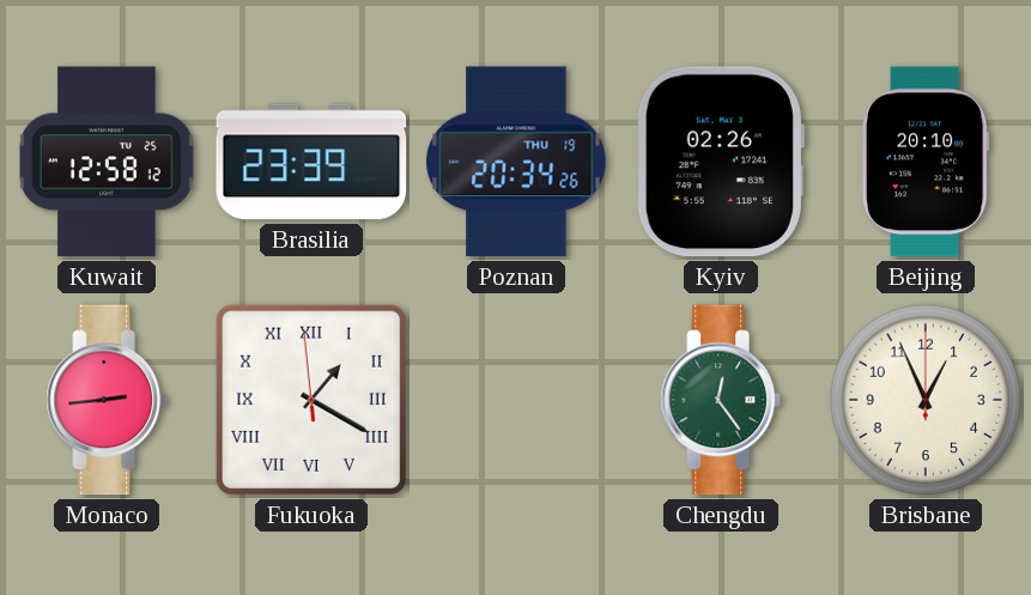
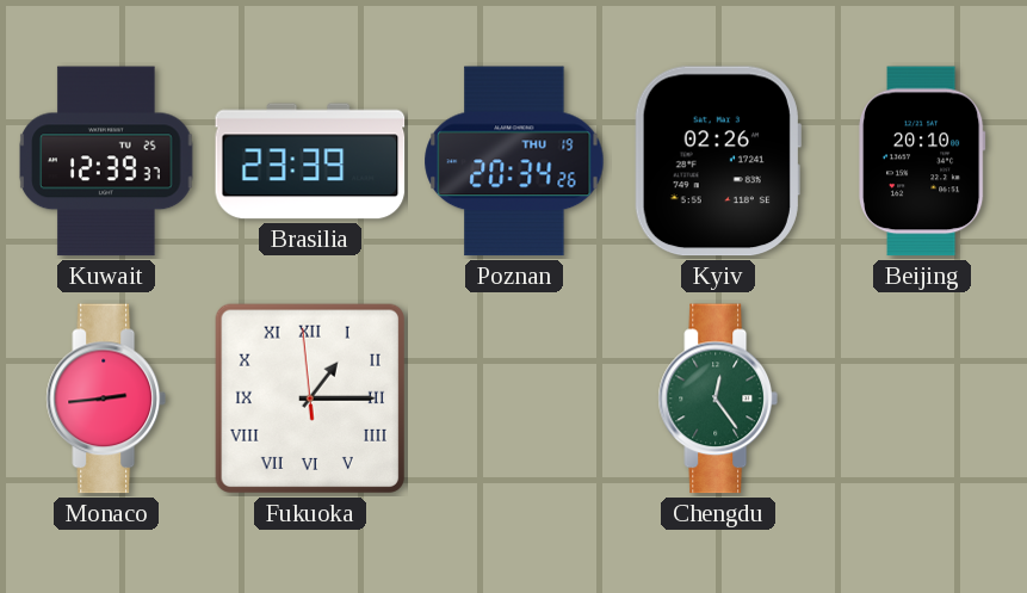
Kuwait: 12:58 -> 12:39 (106, 161)
Fukuoka: 1:19 -> 1:14 (310, 399)
Brisbane: 12:56 -> none (926, 400)
